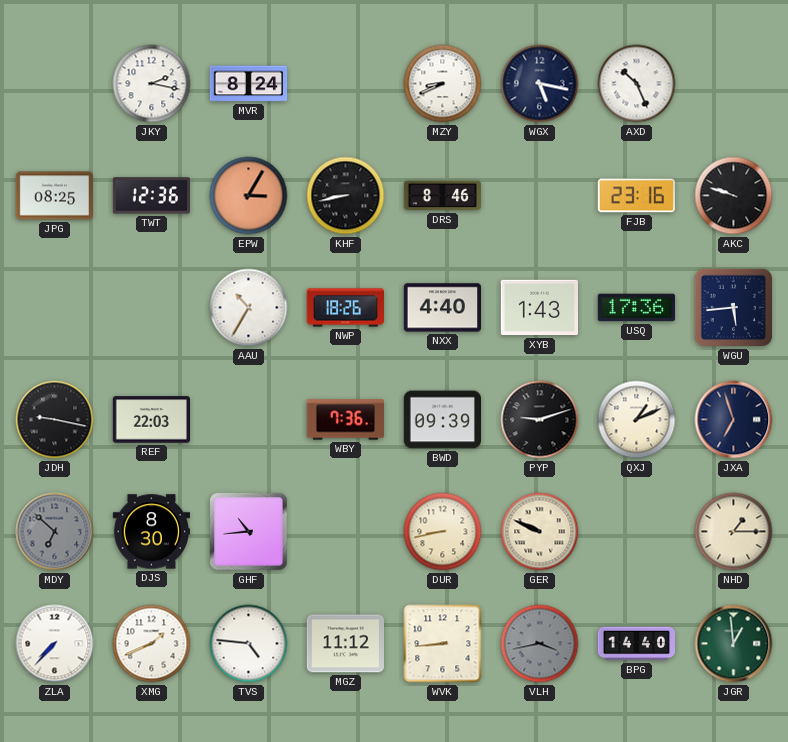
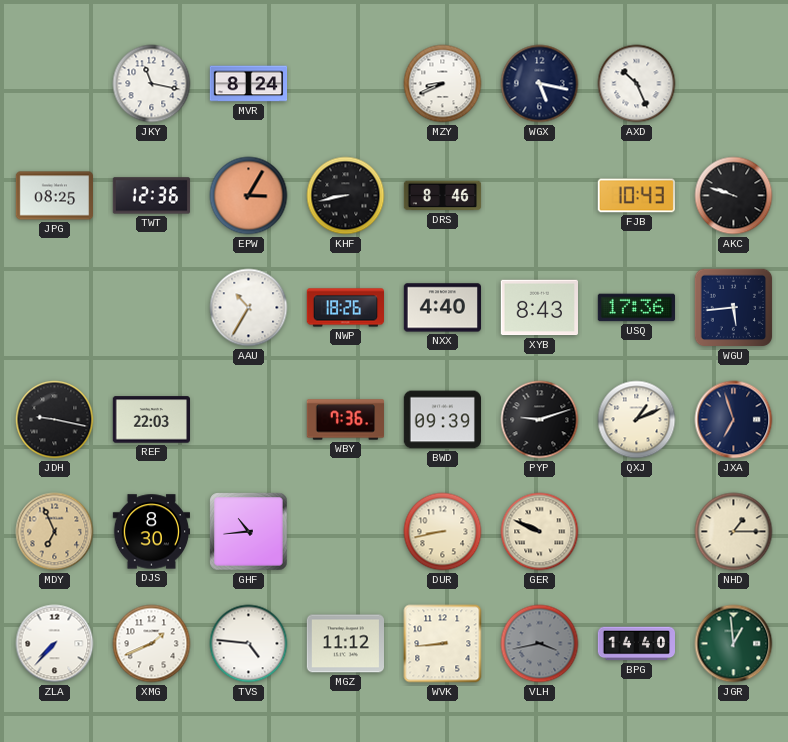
JKY: 2:17 -> 11:17 (152, 84)
FJB: 23:16 -> 10:43 (636, 196)
XYB: 1:43 -> 8:43 (539, 308)
MDY: 6:52 -> 6:56 (55, 532)
MDY dial: grey -> champagne (55, 532)
